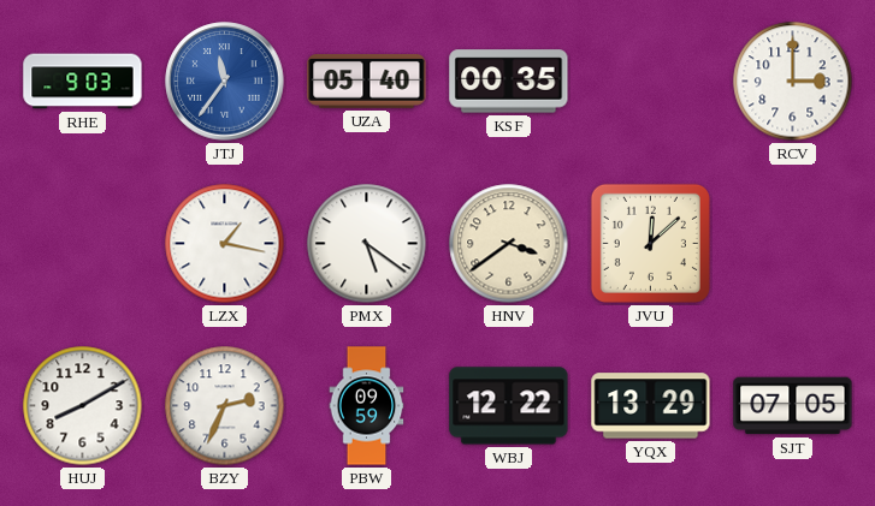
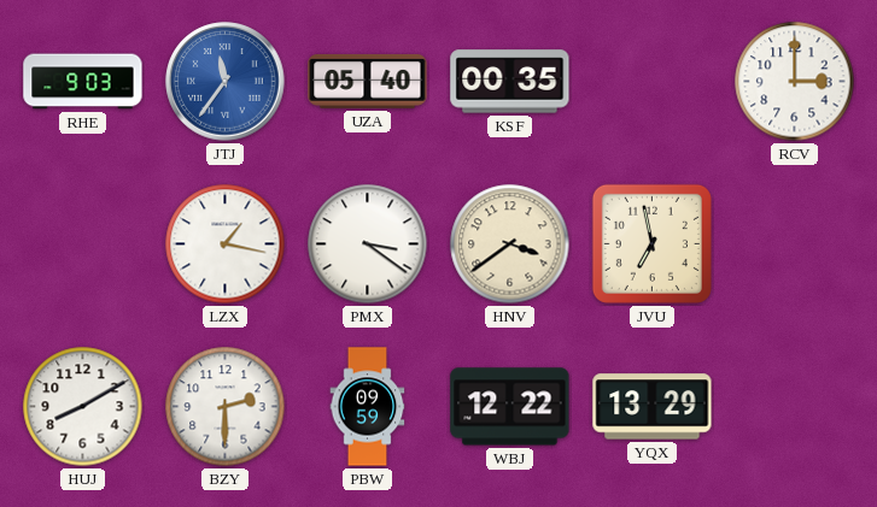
PMX: 5:21 -> 3:21 (368, 244)
JVU: 12:08 -> 6:58 (651, 243)
BZY: 2:34 -> 2:30 (226, 407)
SJT: 07:05 -> none (793, 406)
